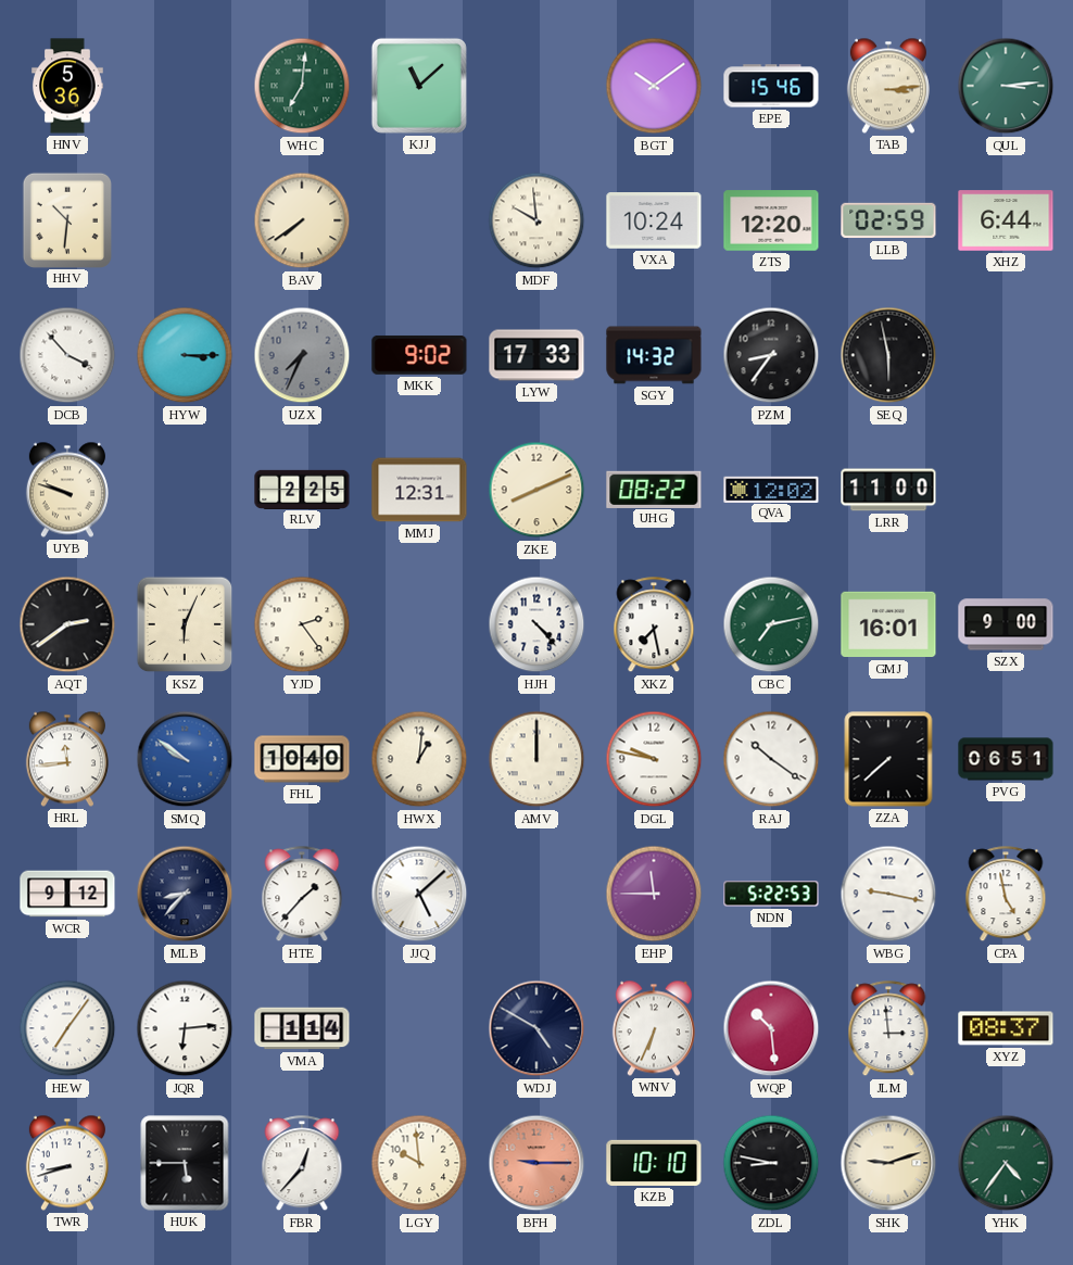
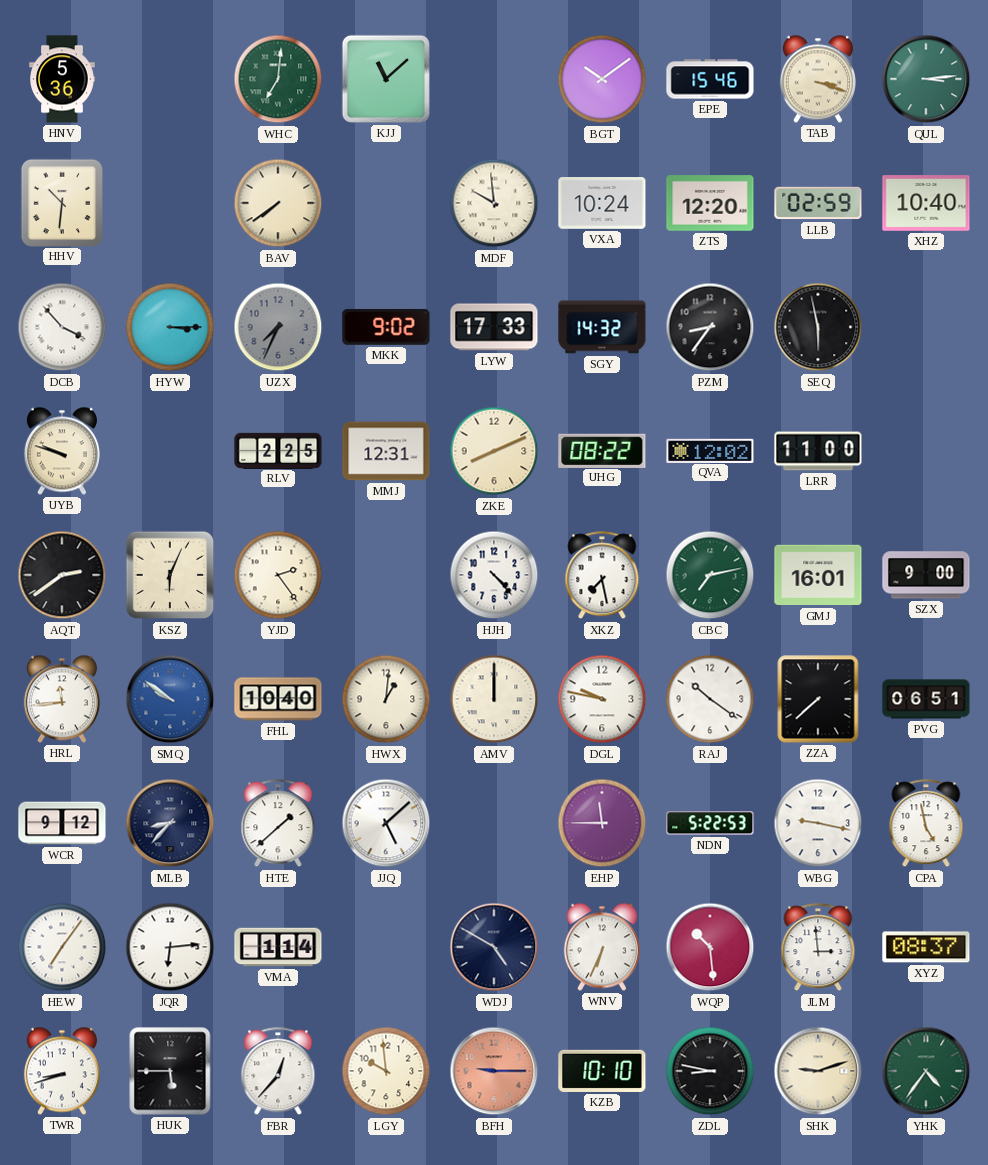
TAB: 3:14 -> 3:18 (818, 79)
XHZ: 6:44 -> 10:40 (926, 203)
HTE: 1:37 -> 1:38 (278, 824)
